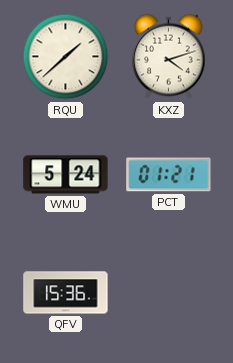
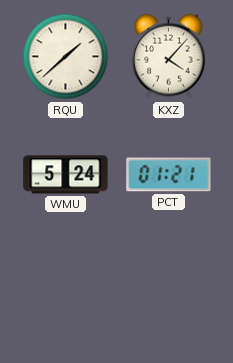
KXZ: 4:12 -> 4:07 (169, 57)
QFV: 15:36 -> none (66, 293)
